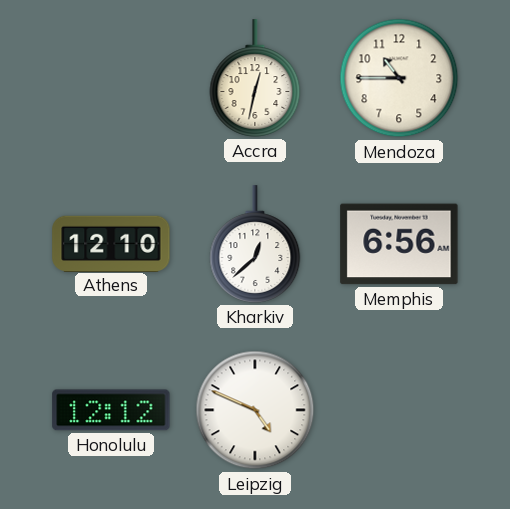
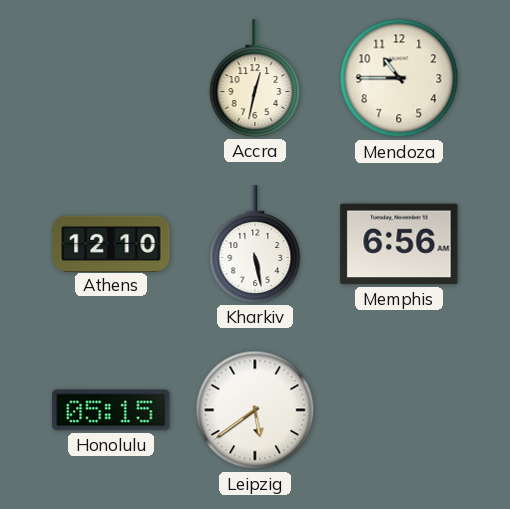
Kharkiv: 12:38 -> 5:28 (255, 244)
Honolulu: 12:12 -> 05:15 (111, 410)
Leipzig: 4:49 -> 5:39 (255, 410)
